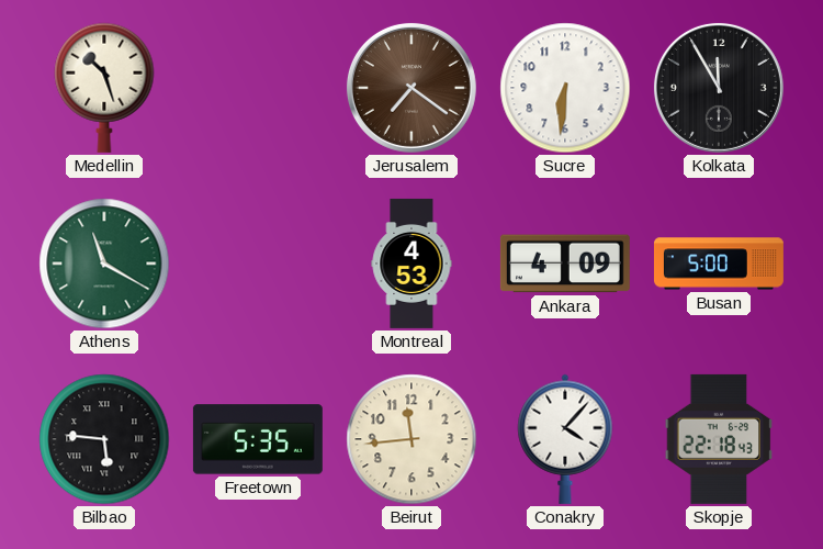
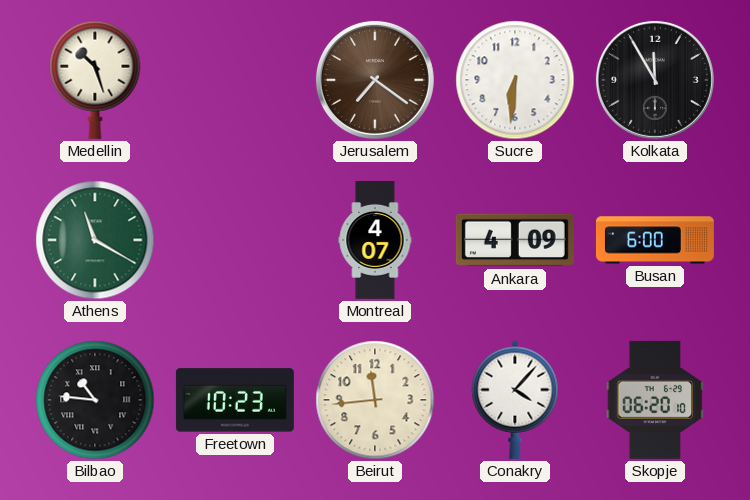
Montreal: 4:53 -> 4:07 (375, 240)
Busan: 5:00 -> 6:00 (655, 240)
Bilbao: 5:46 -> 10:46 (95, 400)
Freetown: 5:35 -> 10:23 (235, 400)
Skopje: 22:18 -> 06:20 (655, 400)
